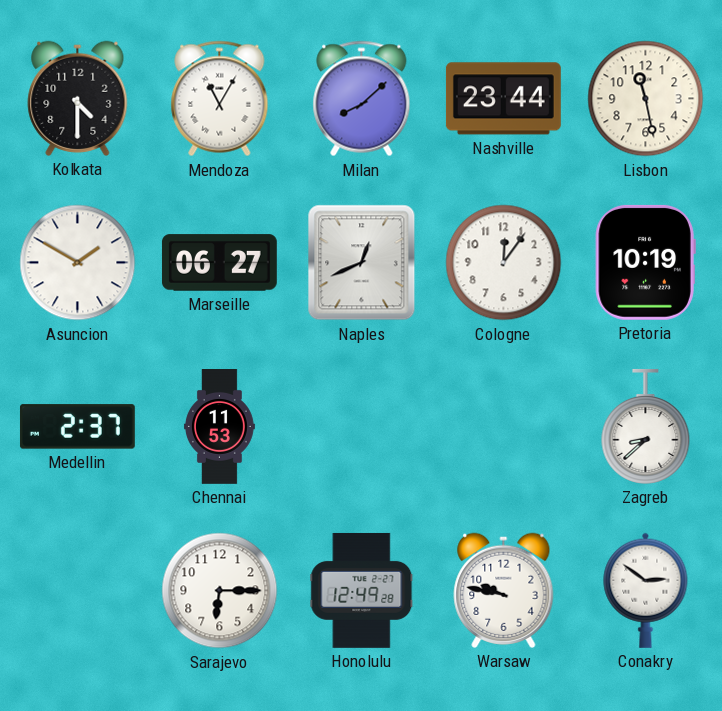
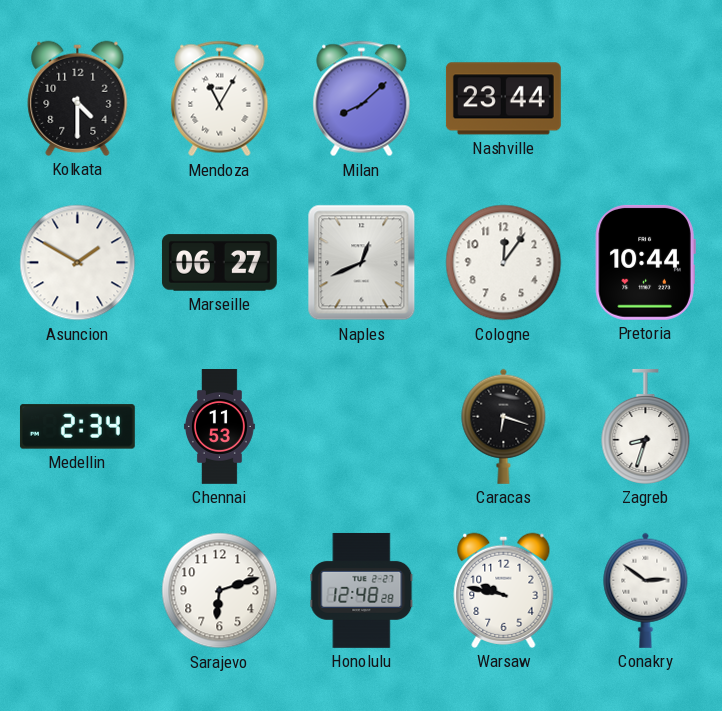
Lisbon: 11:28 -> none (646, 99)
Pretoria: 10:19 -> 10:44 (645, 262)
Medellin: 2:37 -> 2:34 (77, 427)
Caracas: none -> 6:18 (504, 426)
Zagreb: 8:38 -> 8:33 (646, 426)
Sarajevo: 6:15 -> 6:12 (220, 591)
Honolulu: 12:49 -> 12:48 (362, 591)
